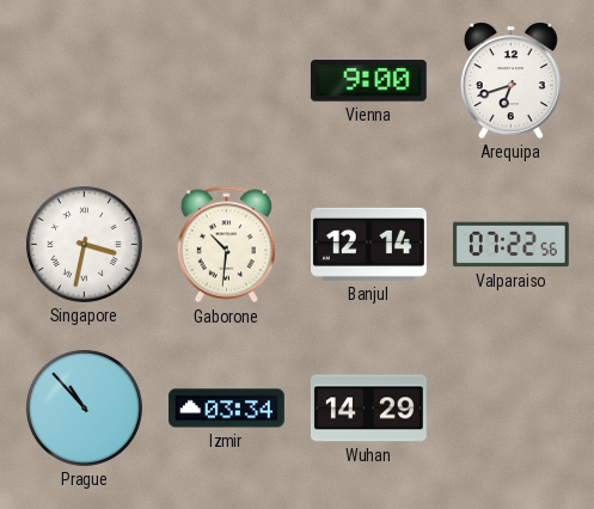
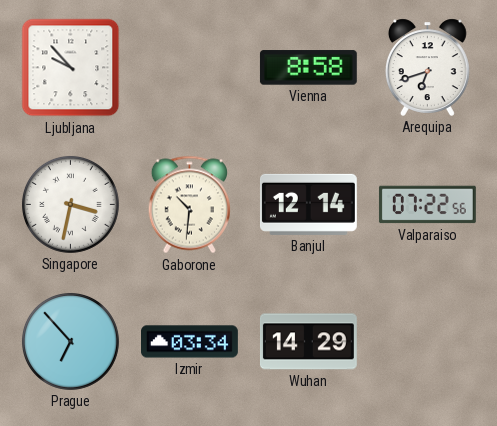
Ljubljana: none -> 9:53 (71, 68)
Vienna: 9:00 -> 8:58 (308, 68)
Prague: 10:53 -> 6:53 (70, 341)
